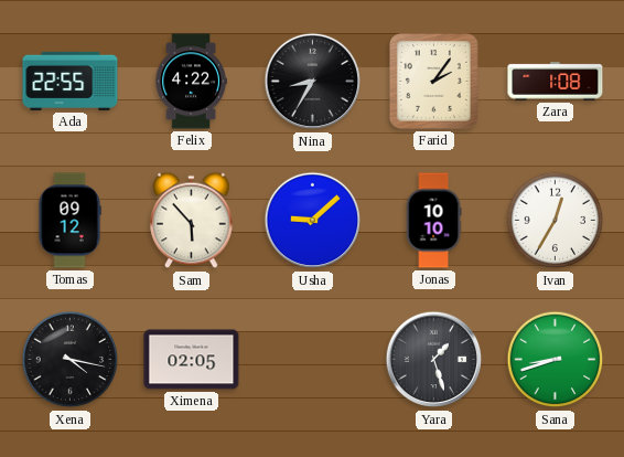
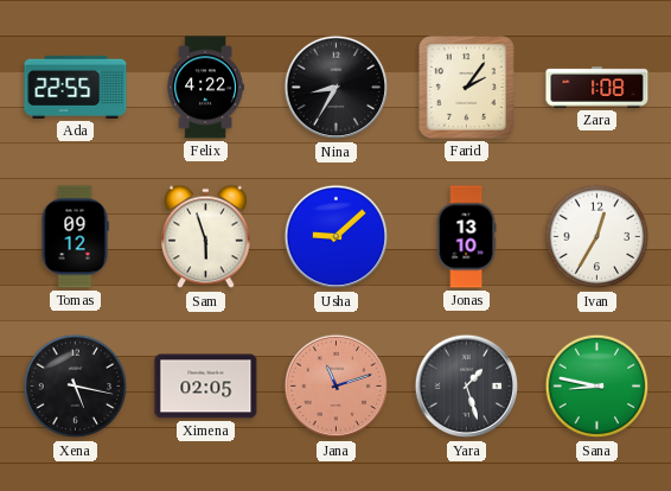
Sam: 5:53 -> 5:57 (206, 237)
Jonas: 10:10 -> 13:10 (466, 237)
Xena: 4:17 -> 5:17 (76, 387)
Jana: none -> 11:12 (337, 387)
Sana: 8:42 -> 8:47 (597, 387)
